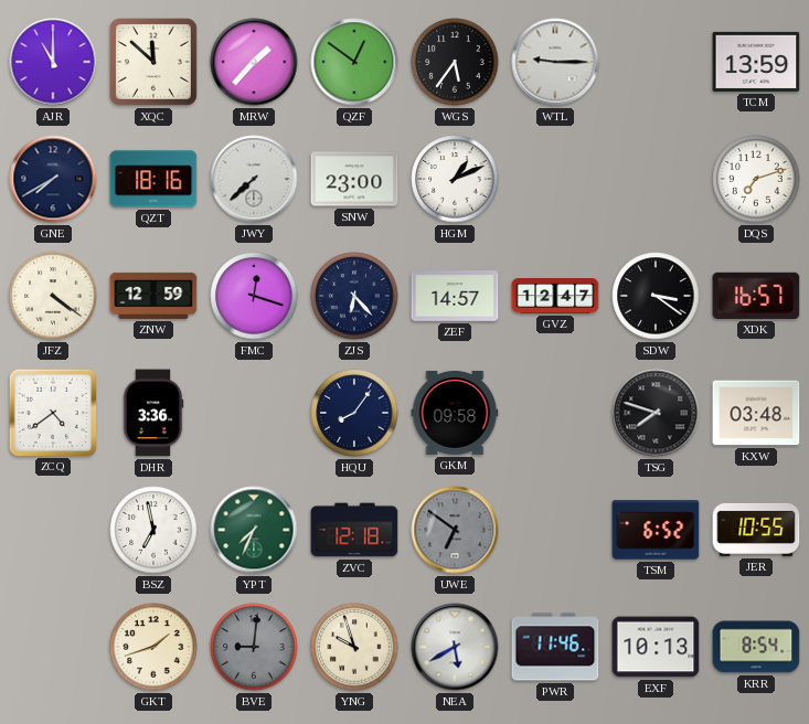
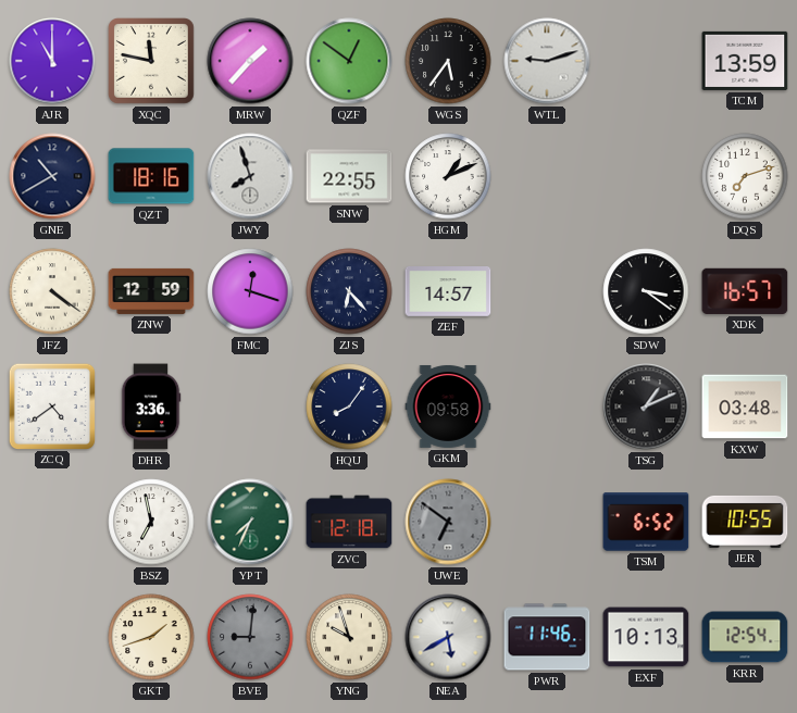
XQC: 11:52 -> 11:47 (152, 62)
WTL: 9:15 -> 9:12 (547, 61)
GNE: 7:40 -> 10:40 (52, 176)
JWY: 7:38 -> 7:57 (250, 176)
SNW: 23:00 -> 22:55 (349, 176)
GVZ: 12:47 -> none (555, 297)
TSG: 7:48 -> 1:11 (646, 406)
KRR: 8:54 -> 12:54 (745, 637)
